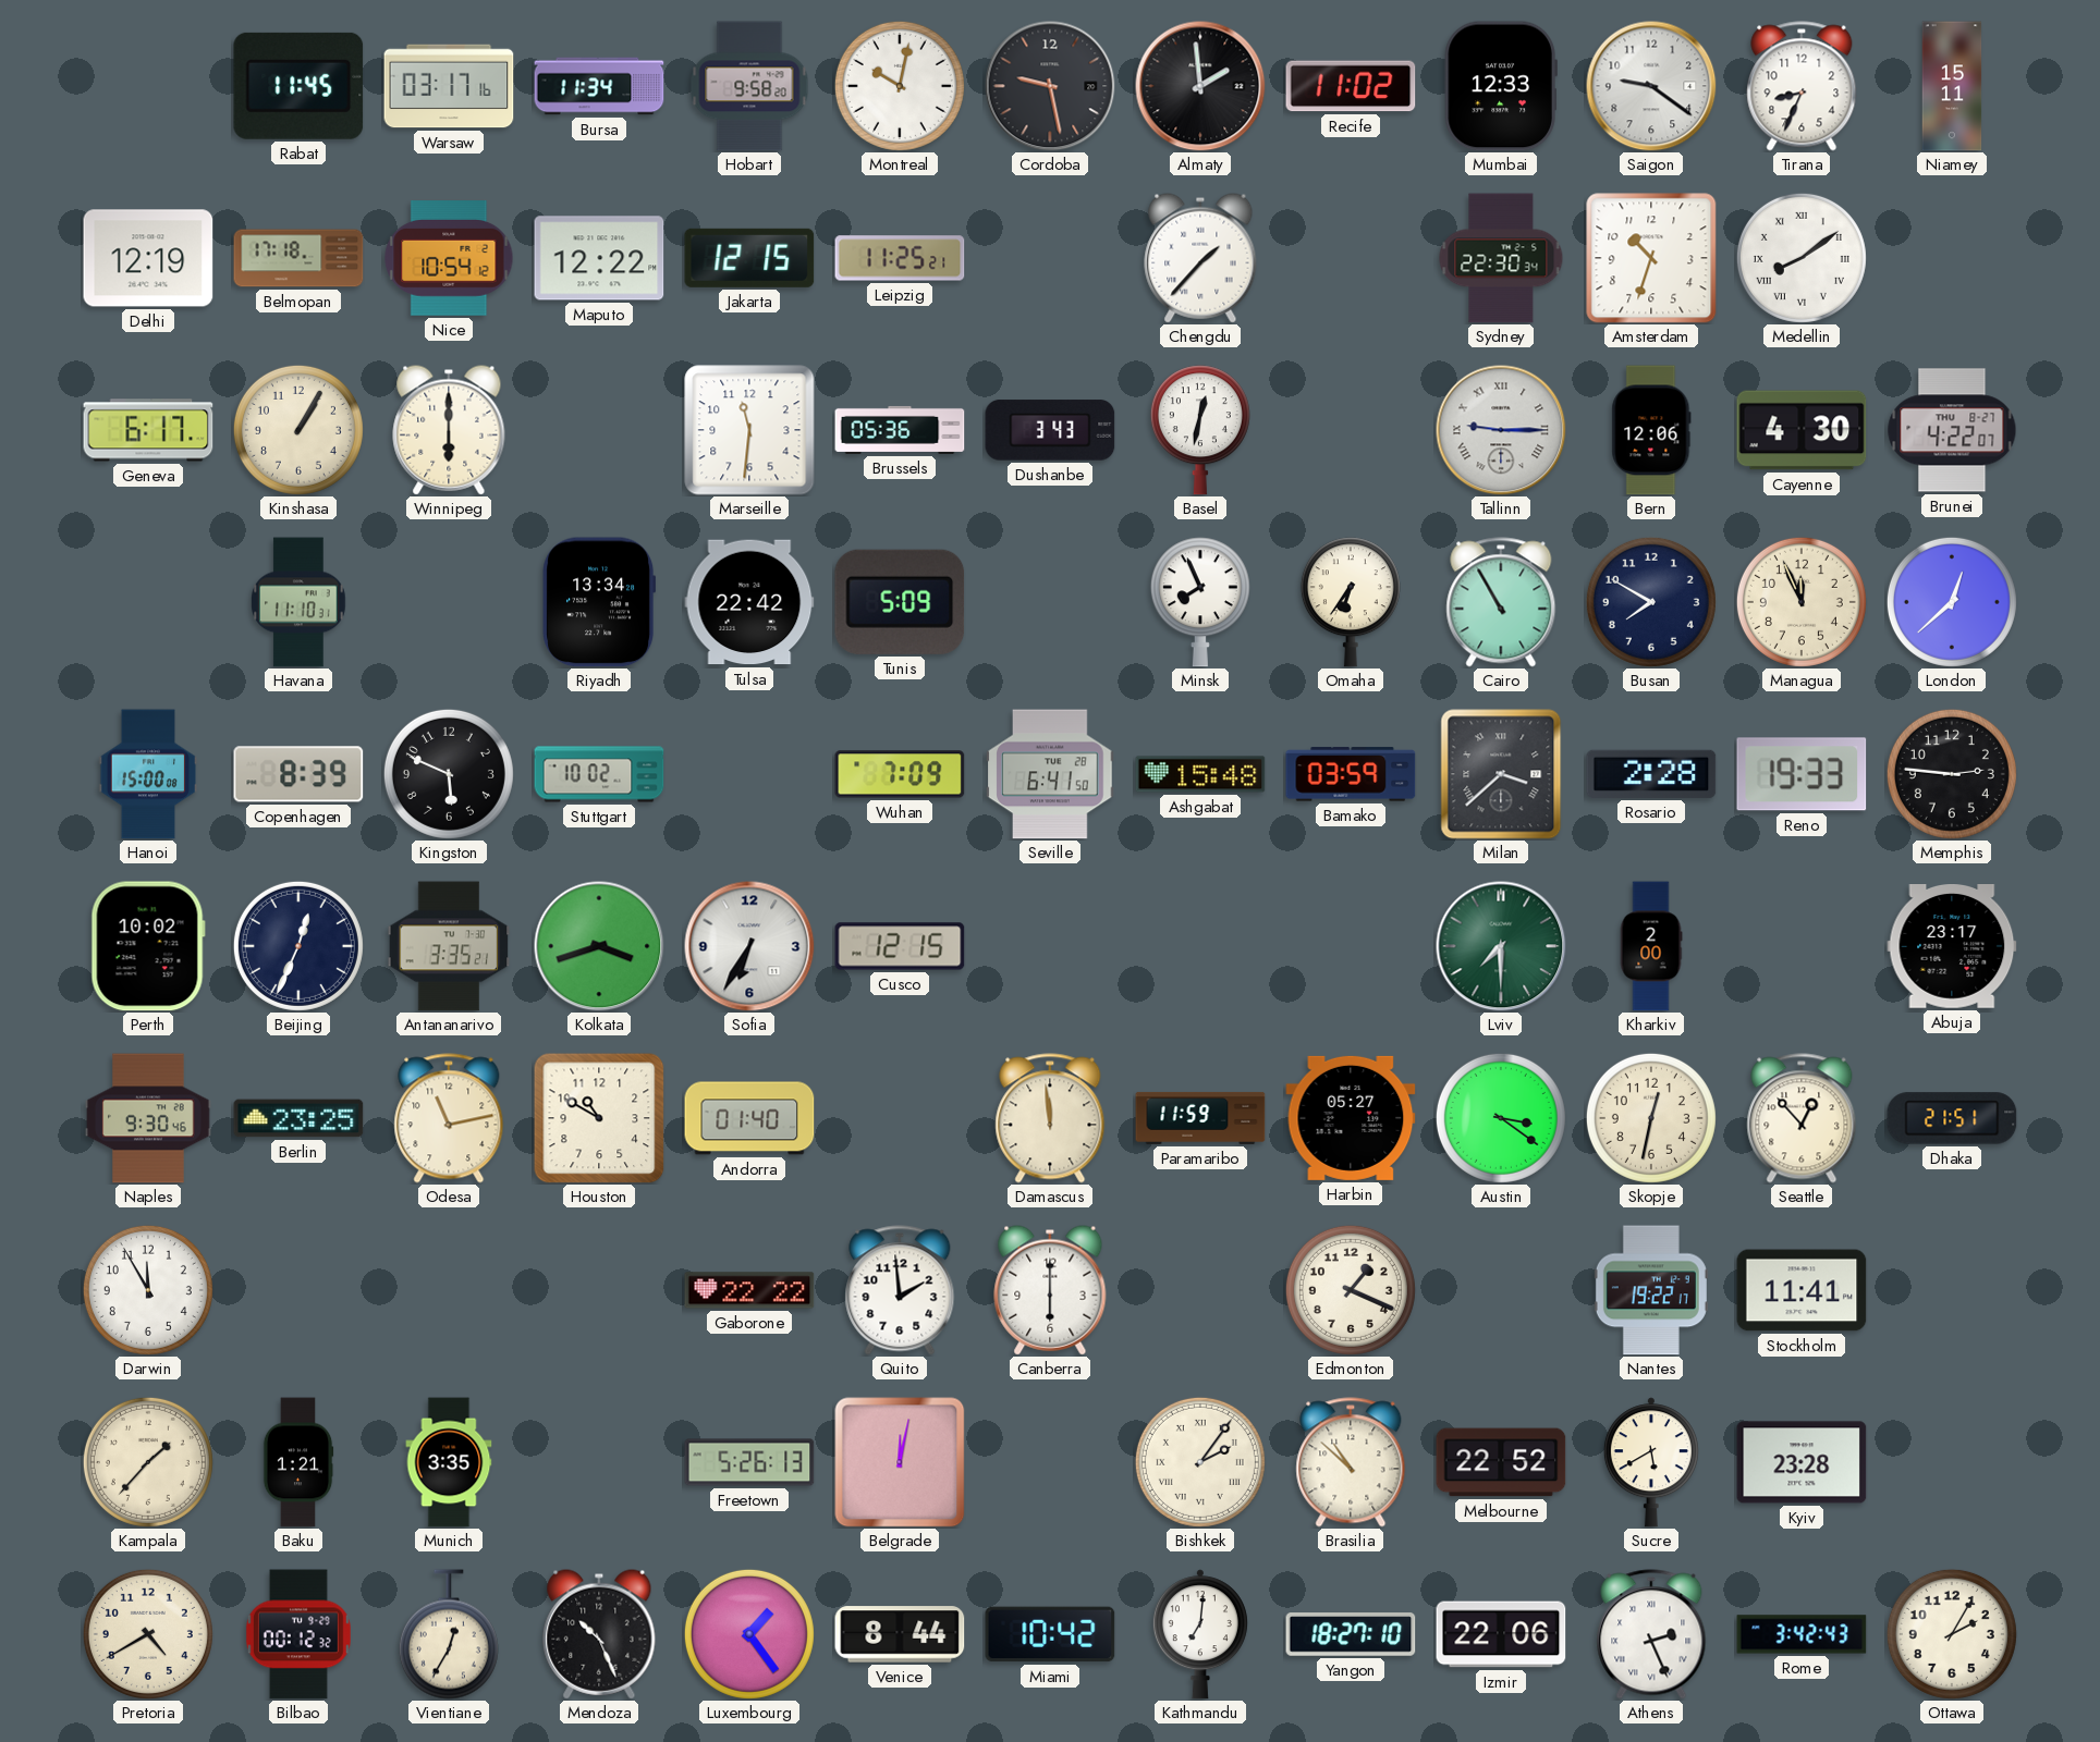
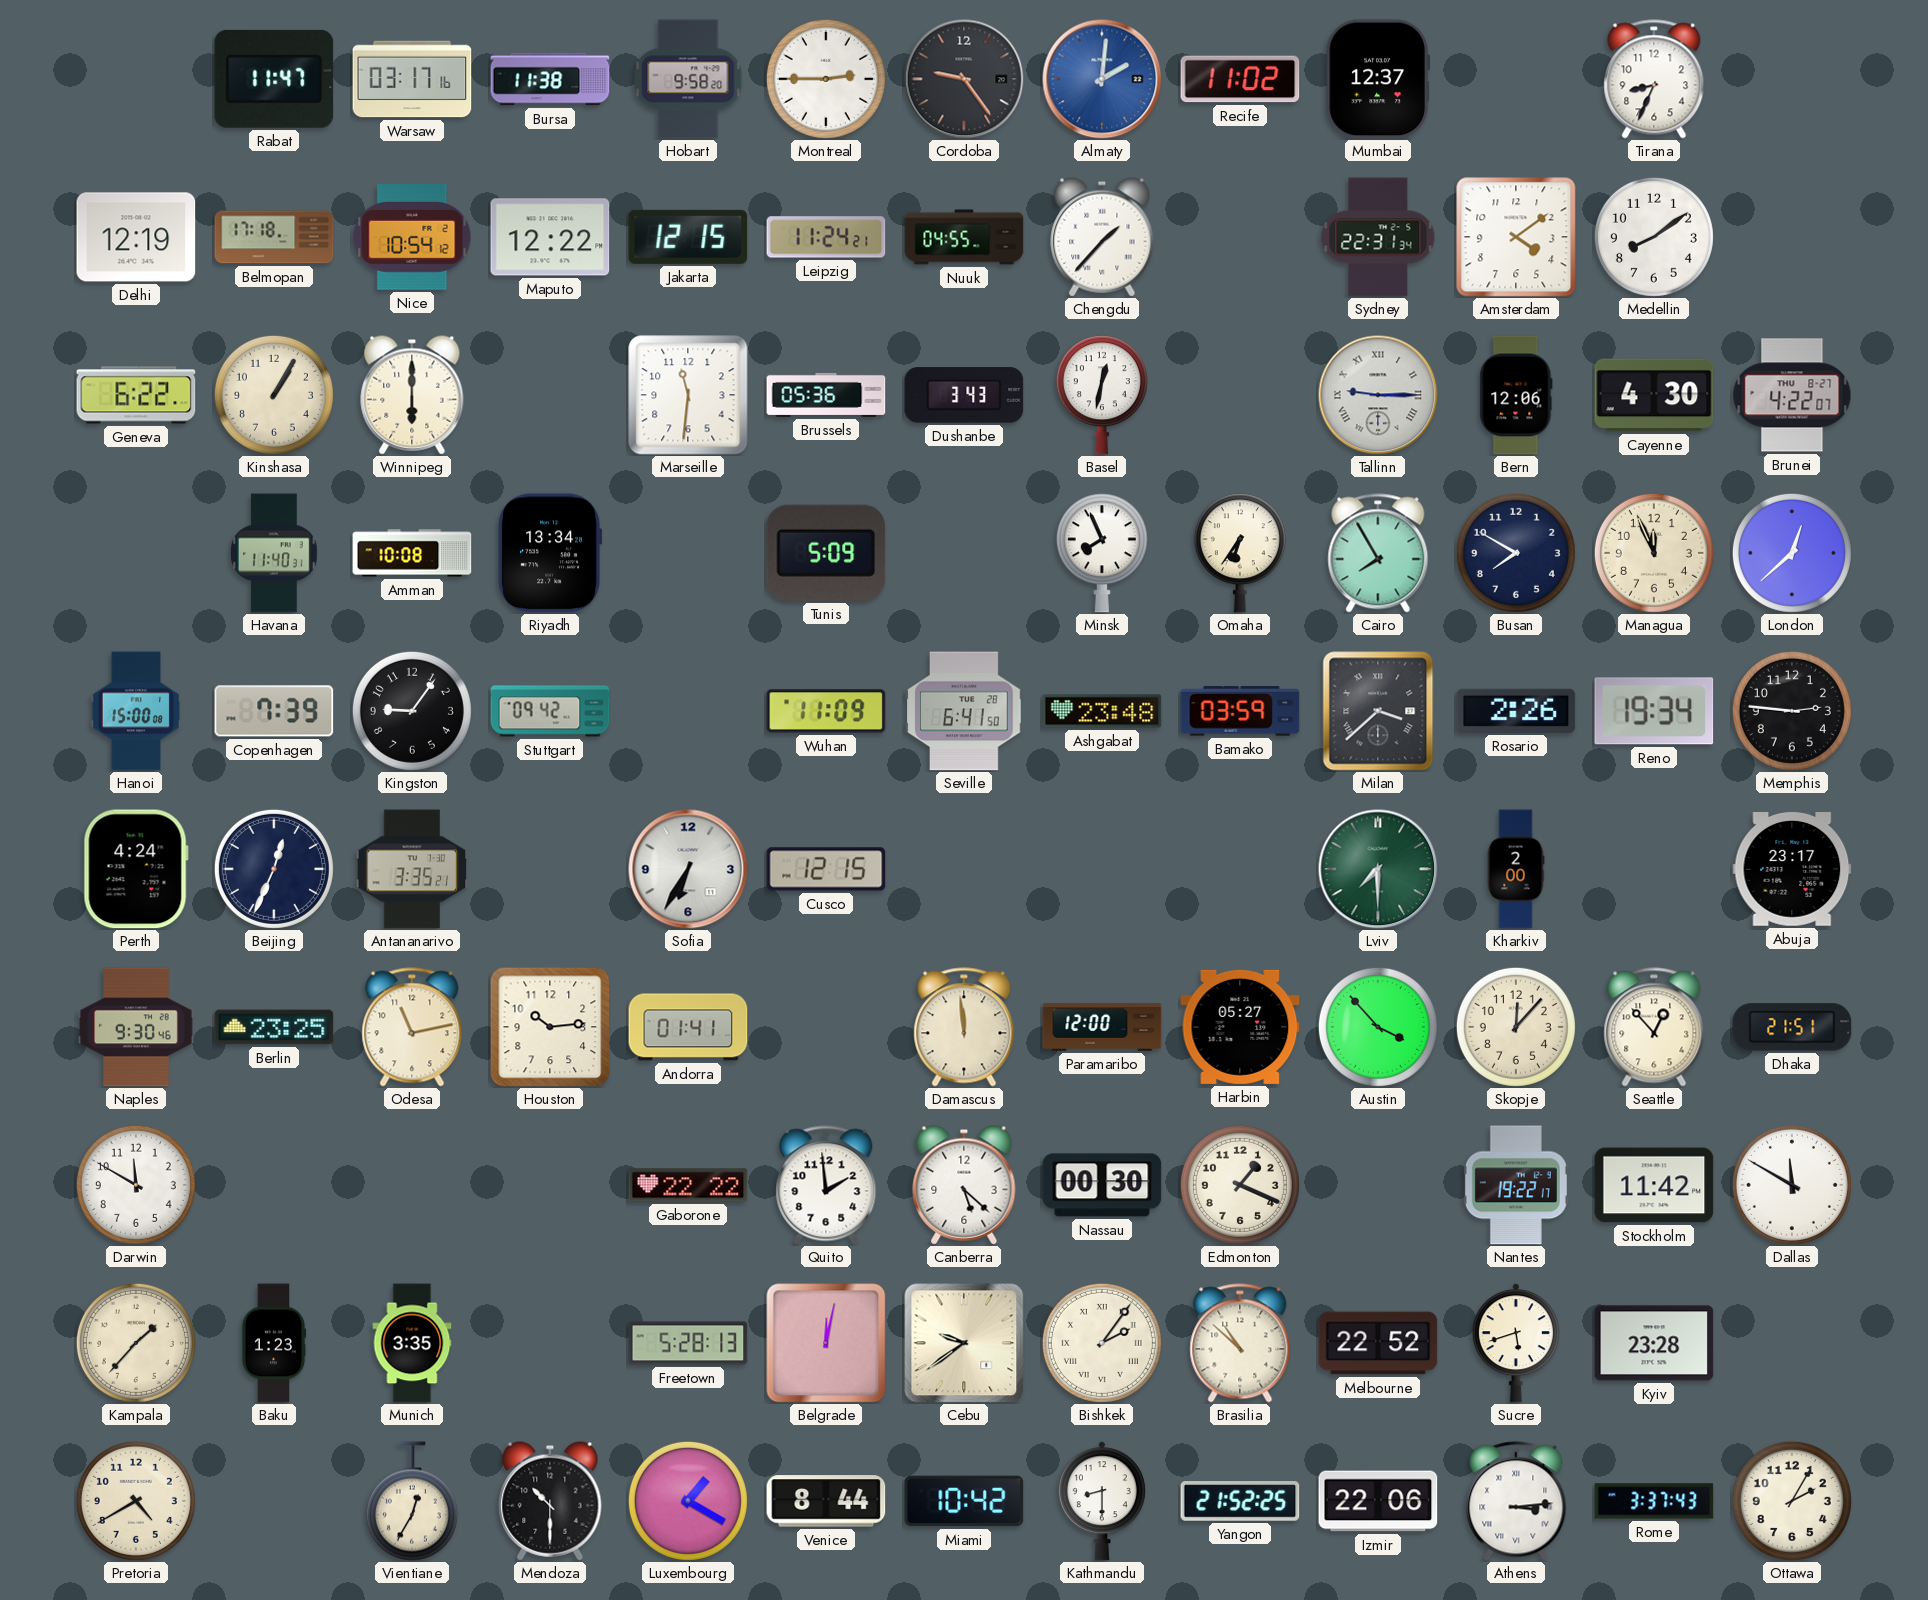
Rabat: 11:45 -> 11:47 (274, 79)
Bursa: 11:34 -> 11:38 (550, 79)
Montreal: 10:02 -> 2:45 (826, 79)
Cordoba: 9:28 -> 9:24 (964, 79)
Almaty: 1:59 -> 2:01 (1102, 79)
Almaty dial: black -> blue (1102, 79)
Mumbai: 12:33 -> 12:37 (1378, 79)
Saigon: 9:21 -> none (1651, 86)
Niamey: 15:11 -> none (1952, 86)
Leipzig: 11:25 -> 11:24 (826, 237)
Nuuk: none -> 04:55 (964, 237)
Sydney: 22:30 -> 22:31 (1378, 237)
Amsterdam: 10:33 -> 4:09 (1516, 237)
Medellin numerals: Roman -> Arabic (1654, 237)
Geneva: 6:17 -> 6:22 (136, 395)
Havana: 11:10 -> 11:40 (275, 553)
Amman: none -> 10:08 (412, 553)
Tulsa: 22:42 -> none (749, 602)
Cairo: 10:55 -> 7:55 (1378, 553)
Copenhagen: 8:39 -> 7:39 (274, 711)
Kingston: 5:49 -> 9:06 (412, 711)
Stuttgart: 10:02 -> 09:42 (550, 711)
Wuhan: 7:09 -> 11:09 (826, 711)
Ashgabat: 15:48 -> 23:48 (1102, 711)
Rosario: 2:28 -> 2:26 (1516, 711)
Reno: 19:33 -> 19:34 (1654, 711)
Perth: 10:02 -> 4:24 (136, 869)
Kolkata: 3:42 -> none (599, 946)
Houston: 10:50 -> 10:14 (550, 1027)
Andorra: 01:40 -> 01:41 (688, 1027)
Paramaribo: 11:59 -> 12:00 (1102, 1027)
Austin: 3:21 -> 3:53 (1378, 1027)
Skopje: 12:32 -> 12:07 (1516, 1027)
Darwin: 11:55 -> 11:50 (136, 1185)
Canberra: 6:00 -> 5:22 (964, 1185)
Nassau: none -> 00:30 (1102, 1185)
Stockholm: 11:41 -> 11:42 (1654, 1185)
Dallas: none -> 11:50 (1792, 1185)
Baku: 1:21 -> 1:23 (274, 1343)
Freetown: 5:26 -> 5:28 (688, 1343)
Cebu: none -> 9:39 (964, 1343)
Sucre: 5:40 -> 5:42 (1516, 1343)
Bilbao: 00:12 -> none (298, 1634)
Mendoza: 10:26 -> 10:30 (550, 1501)
Luxembourg: 1:24 -> 1:20 (688, 1501)
Kathmandu: 7:01 -> 8:30 (1102, 1501)
Yangon: 18:27 -> 21:52 (1240, 1501)
Athens: 2:26 -> 3:14 (1516, 1501)
Rome: 3:42 -> 3:37 (1654, 1501)
